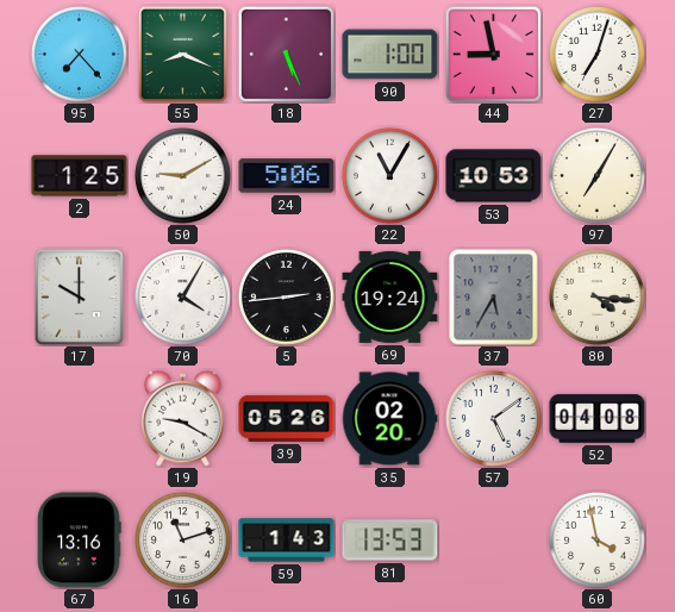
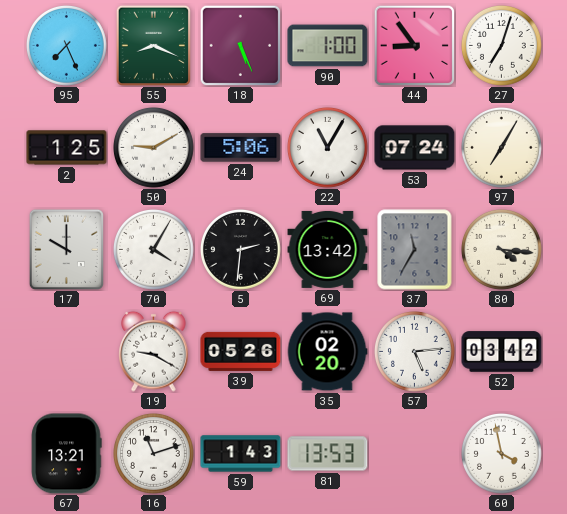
95: 7:23 -> 7:26 (67, 46)
44: 8:58 -> 8:54 (414, 45)
53: 10:53 -> 07:24 (415, 148)
5: 2:44 -> 2:31 (241, 250)
69: 19:24 -> 13:42 (328, 249)
37: 5:35 -> 11:35 (415, 250)
57: 5:09 -> 5:14 (415, 352)
52: 04:08 -> 03:42 (502, 352)
67: 13:16 -> 13:21 (66, 454)
